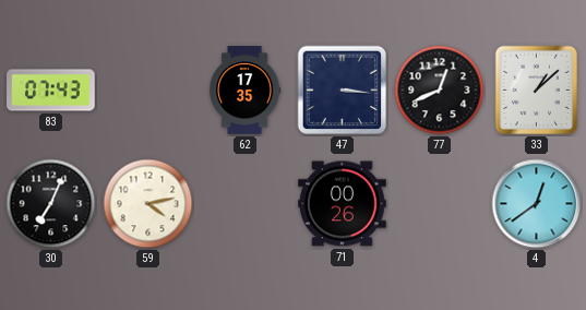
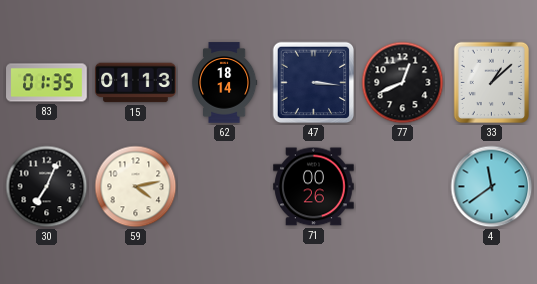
83: 07:43 -> 01:35 (47, 83)
15: none -> 01:13 (136, 83)
62: 17:35 -> 18:14 (224, 83)
4: 12:39 -> 11:39 (492, 187)
